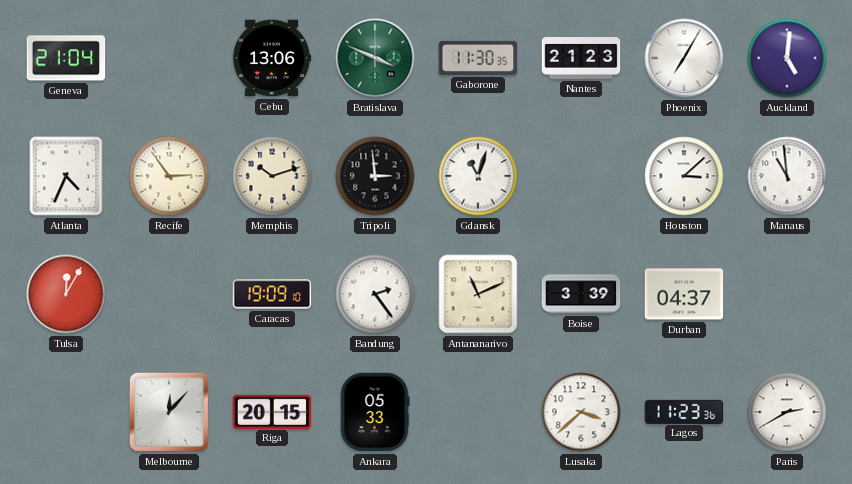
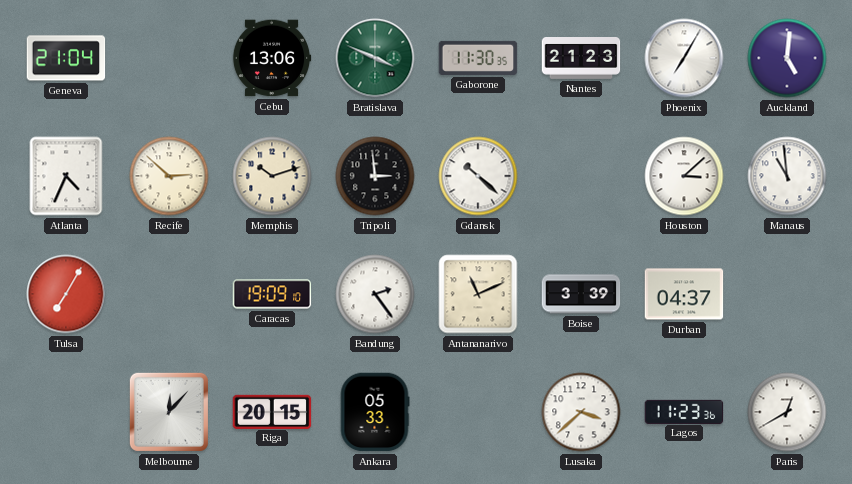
Recife: 2:54 -> 2:52 (169, 176)
Gdansk: 11:03 -> 10:22 (478, 176)
Tulsa: 12:05 -> 7:05 (66, 294)
Paris: 2:40 -> 12:40 (787, 412)
